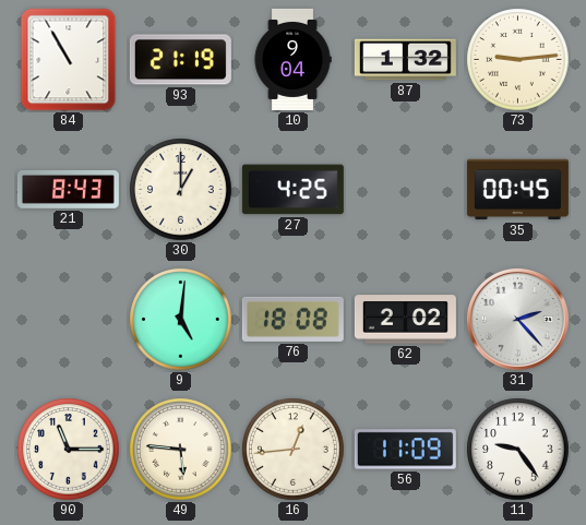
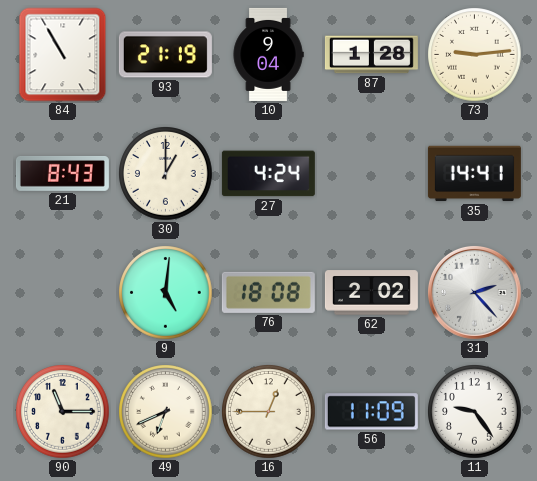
87: 1:32 -> 1:28 (371, 55)
27: 4:25 -> 4:24 (268, 174)
35: 00:45 -> 14:41 (474, 174)
49: 5:46 -> 6:41 (166, 412)
16: 12:44 -> 12:45 (269, 412)
